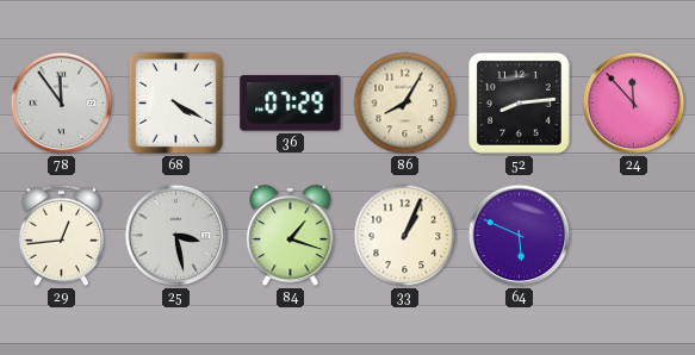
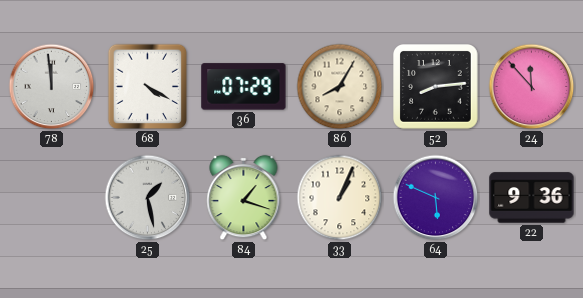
78: 11:54 -> 11:59 (52, 87)
29: 12:44 -> none (62, 235)
25: 3:28 -> 1:28 (148, 198)
22: none -> 9:36 (532, 198)
